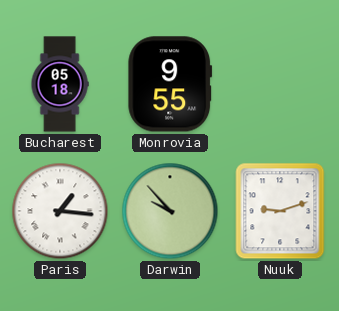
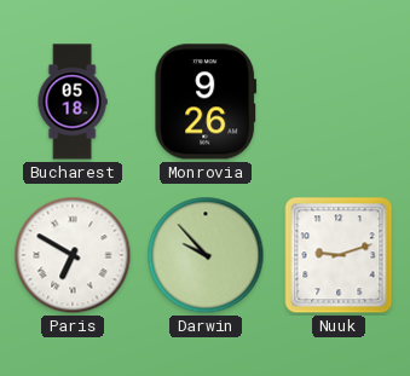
Monrovia: 9:55 -> 9:26 (206, 102)
Paris: 1:16 -> 6:50 (73, 255)
